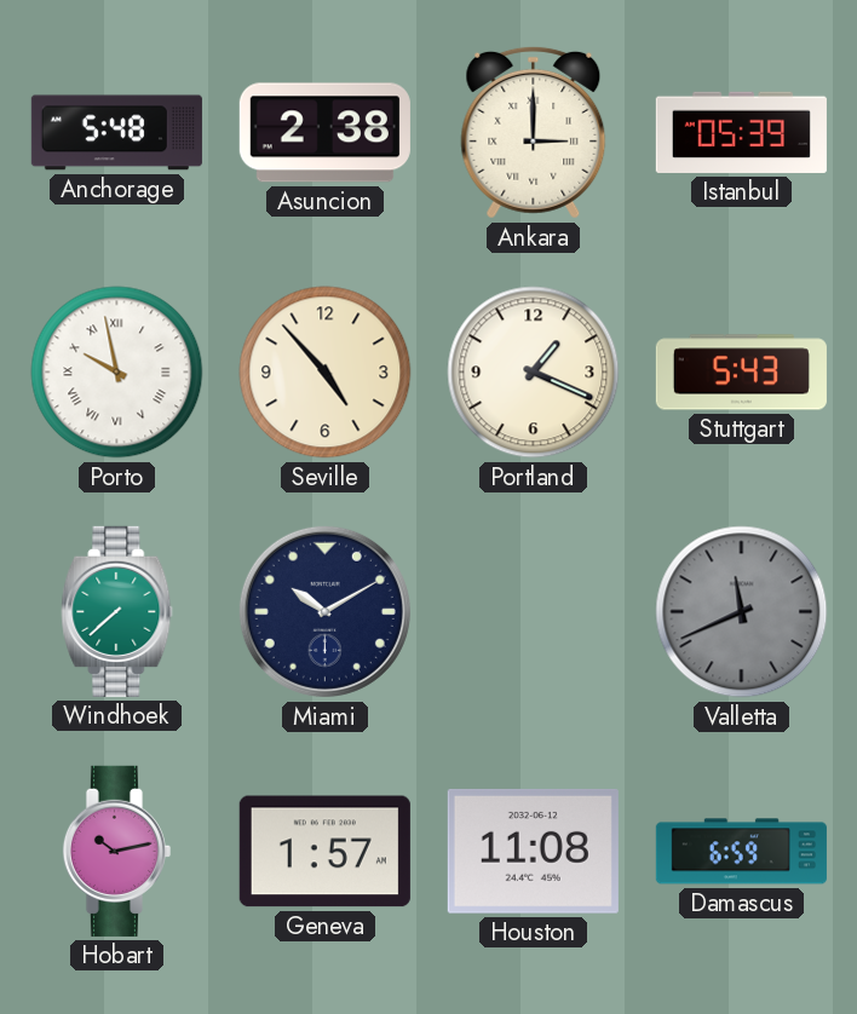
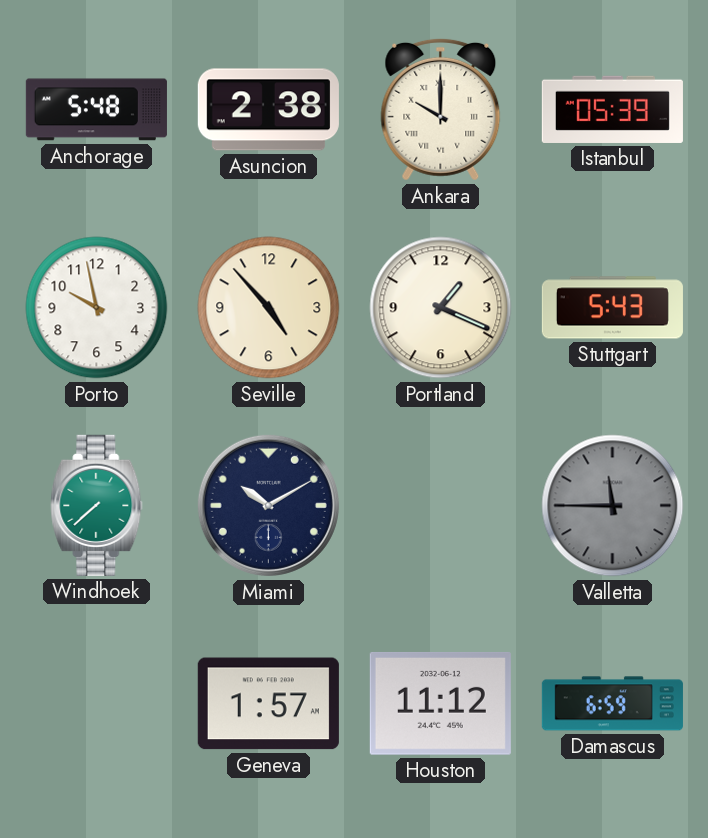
Ankara: 3:00 -> 10:00 (441, 109)
Porto numerals: Roman -> Arabic (97, 308)
Valletta: 11:41 -> 11:45 (613, 506)
Hobart: 10:13 -> none (116, 851)
Houston: 11:08 -> 11:12 (440, 703)
